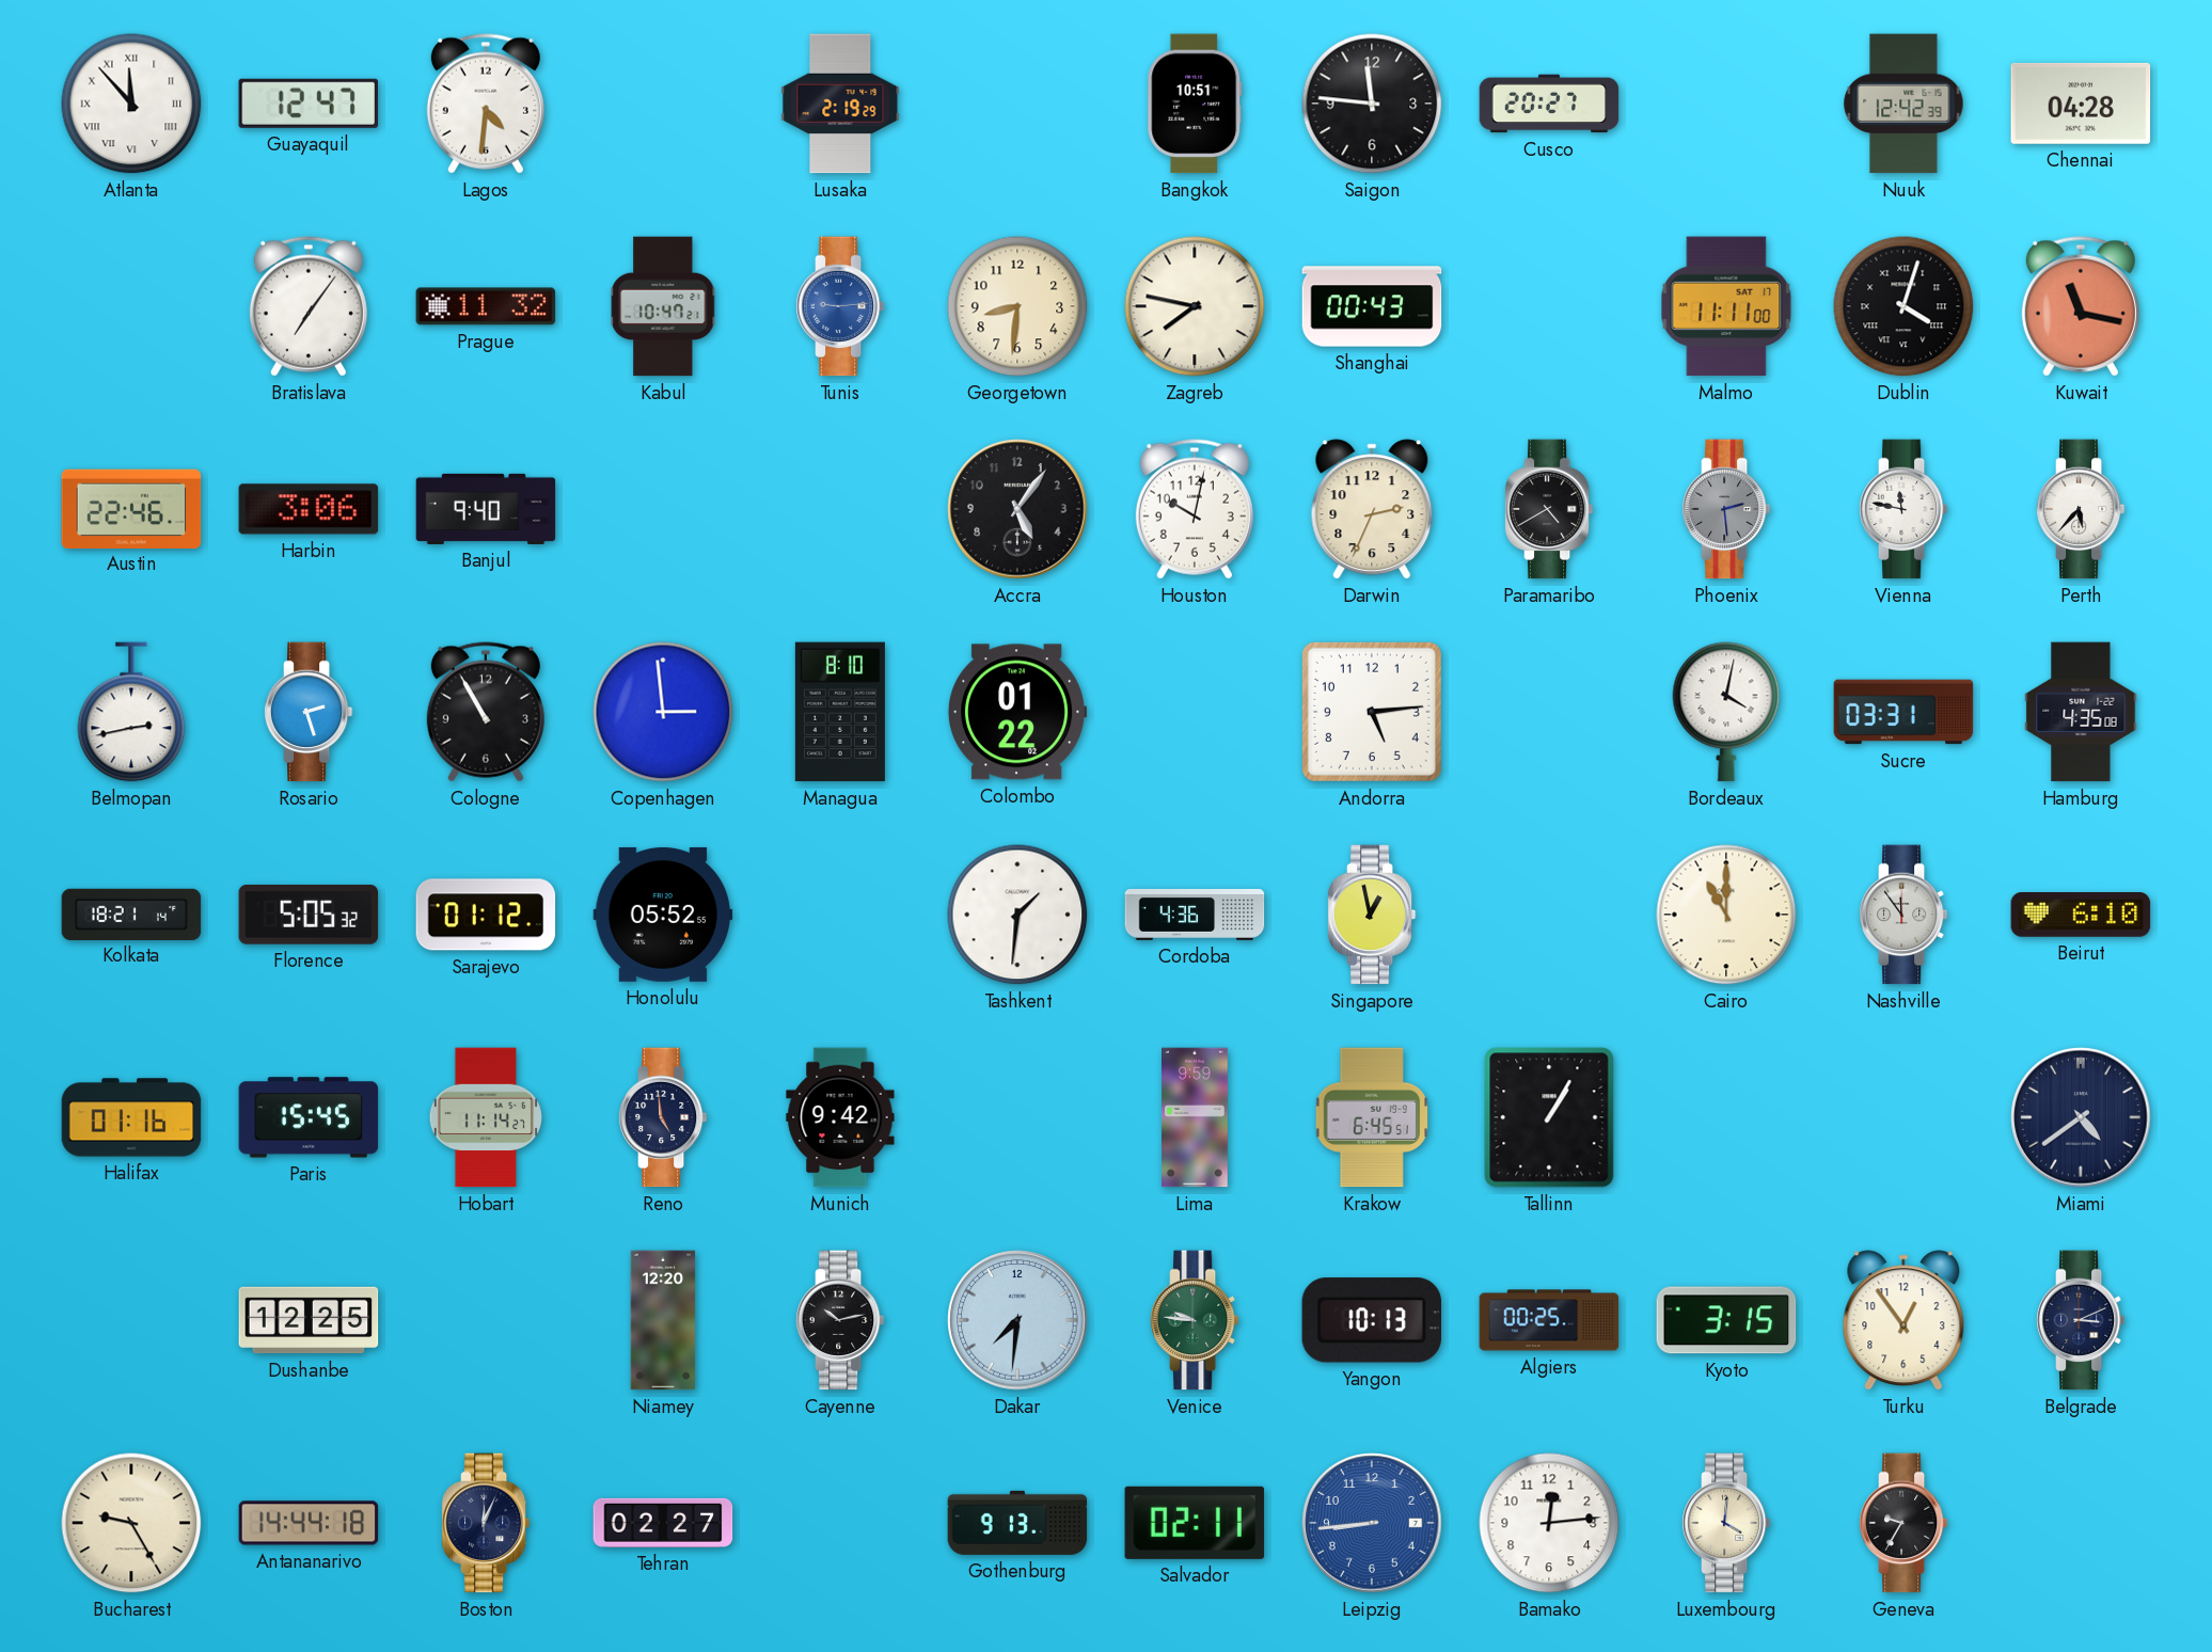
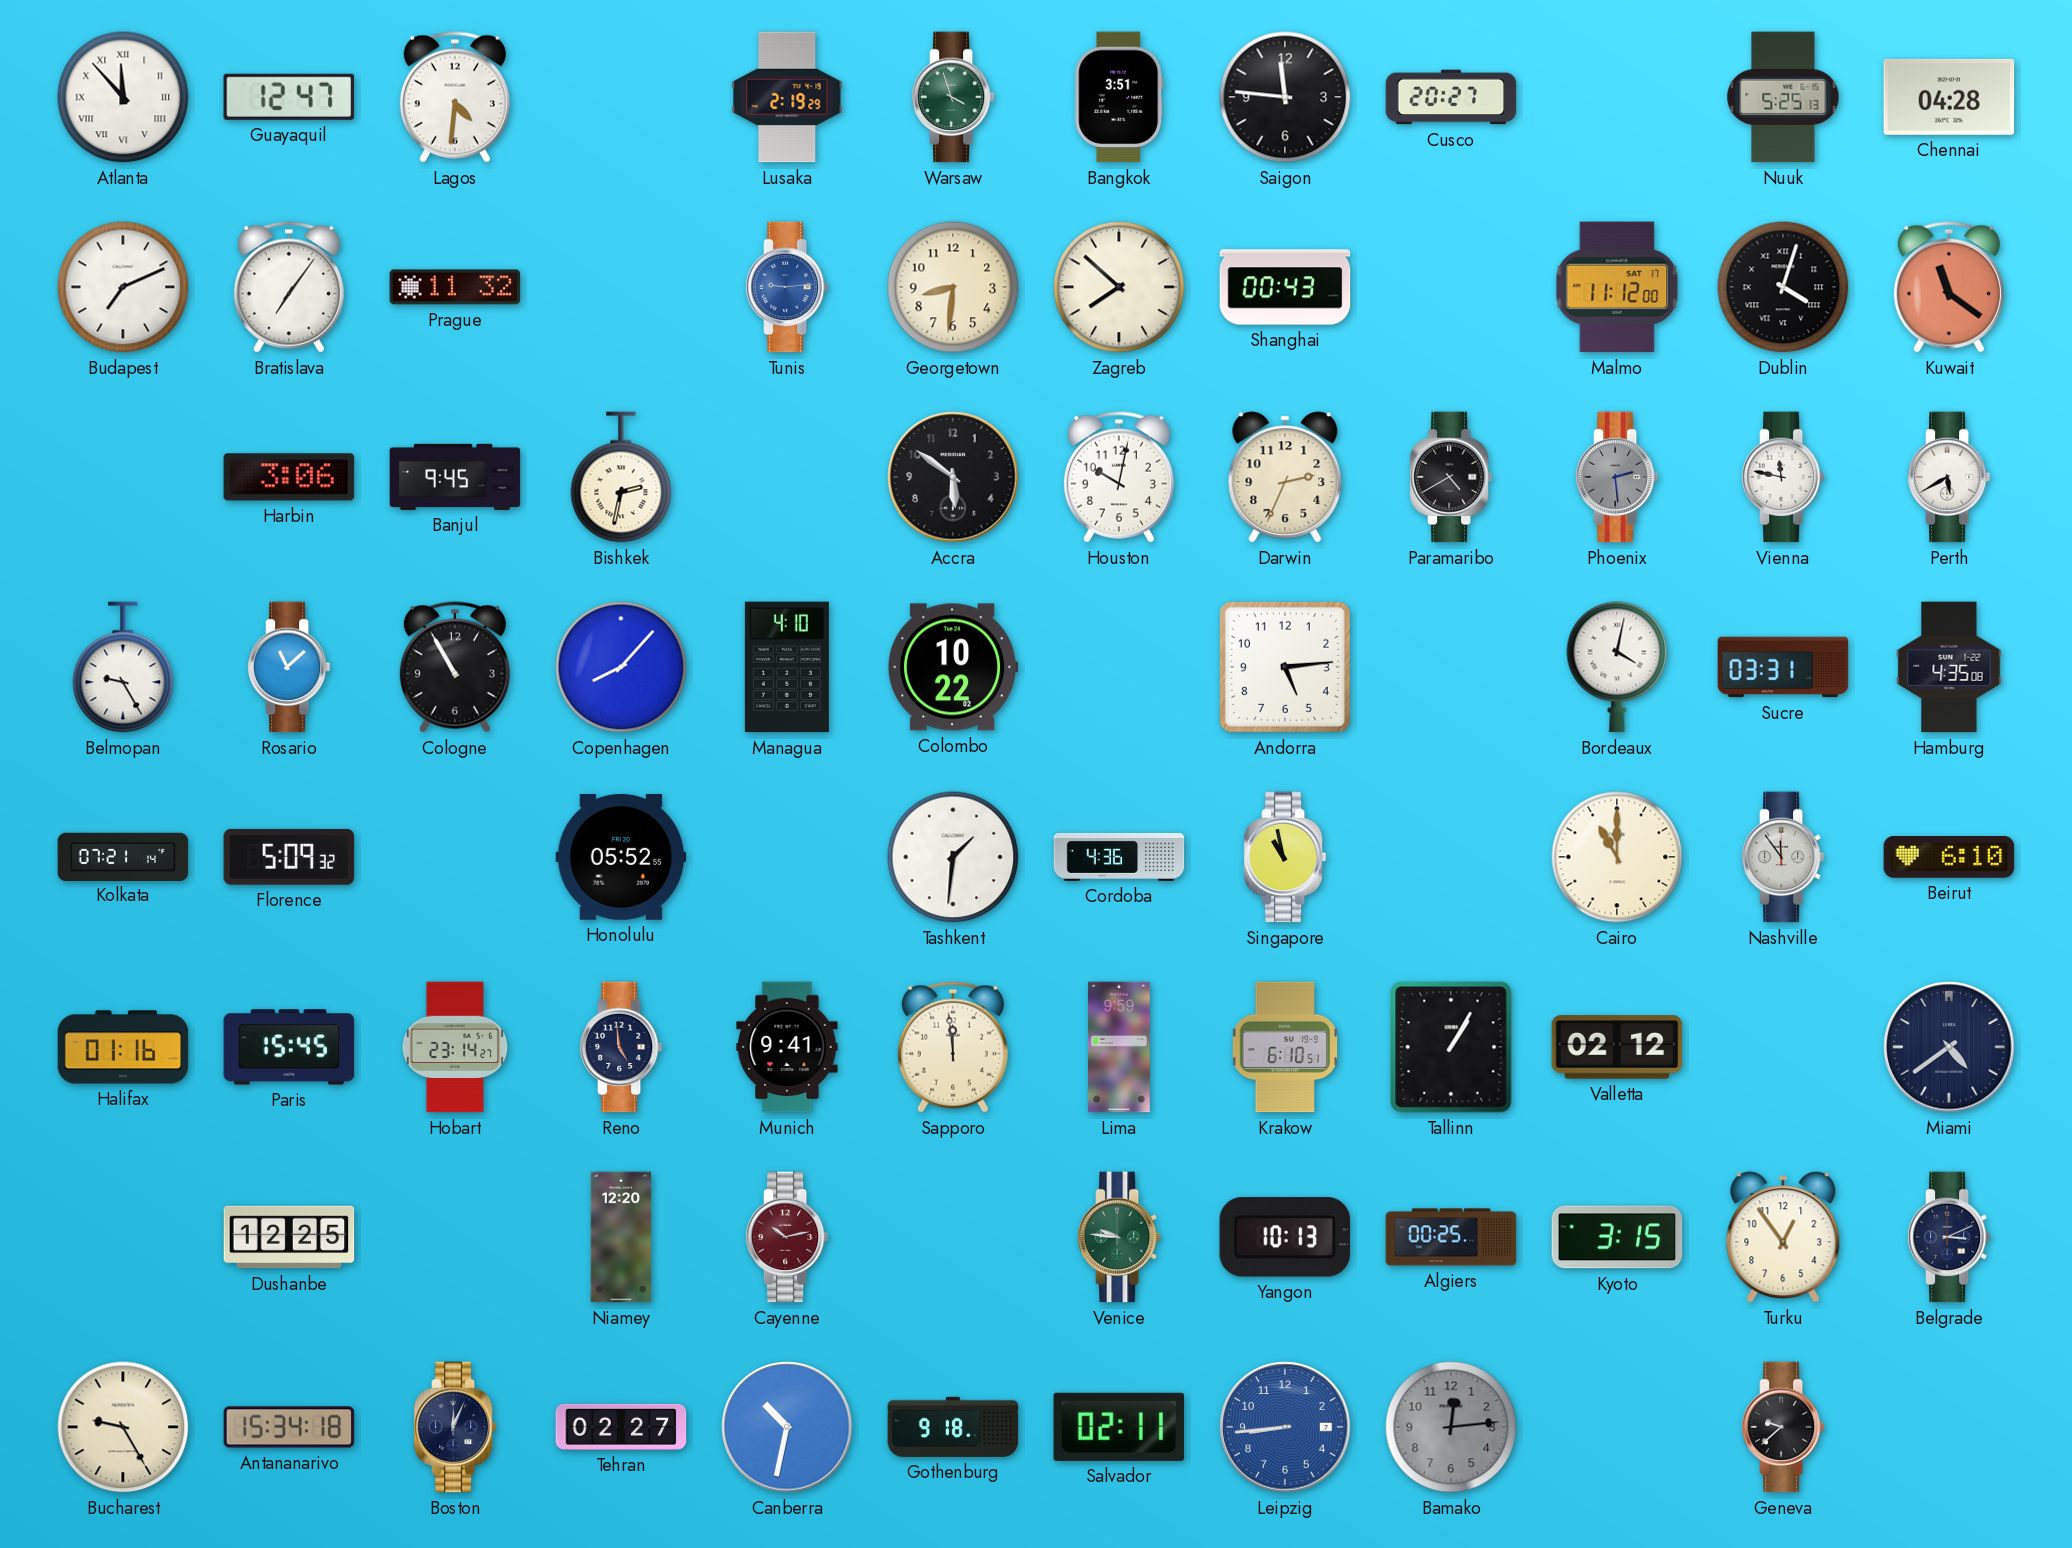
Warsaw: none -> 3:57 (953, 97)
Bangkok: 10:51 -> 3:51 (1119, 97)
Nuuk: 12:42 -> 5:25 (1783, 97)
Budapest: none -> 7:11 (123, 287)
Kabul: 10:47 -> none (663, 306)
Zagreb: 7:47 -> 7:52 (1119, 287)
Malmo: 11:11 -> 11:12 (1617, 287)
Kuwait: 11:17 -> 11:21 (1949, 287)
Austin: 22:46 -> none (131, 508)
Banjul: 9:40 -> 9:45 (455, 477)
Bishkek: none -> 2:32 (621, 477)
Accra: 5:06 -> 5:51 (953, 477)
Perth: 5:37 -> 5:40 (1949, 477)
Belmopan: 2:43 -> 9:25 (123, 667)
Rosario: 2:27 -> 11:08 (289, 667)
Copenhagen: 2:59 -> 8:07 (621, 667)
Managua: 8:10 -> 4:10 (787, 667)
Colombo: 01:22 -> 10:22 (954, 667)
Kolkata: 18:21 -> 07:21 (123, 856)
Florence: 5:05 -> 5:09 (289, 857)
Sarajevo: 01:12 -> none (486, 915)
Singapore: 12:58 -> 10:58 (1285, 857)
Hobart: 11:14 -> 23:14 (455, 1047)
Munich: 9:42 -> 9:41 (787, 1047)
Sapporo: none -> 11:59 (953, 1047)
Krakow: 6:45 -> 6:10 (1285, 1047)
Valletta: none -> 02:12 (1617, 1047)
Cayenne dial: black -> burgundy (787, 1237)
Dakar: 7:31 -> none (1017, 1320)
Antananarivo: 14:44 -> 15:34 (289, 1427)
Canberra: none -> 10:32 (787, 1427)
Gothenburg: 9:13 -> 9:18 (953, 1427)
Bamako dial: white -> grey (1451, 1427)
Luxembourg: 4:01 -> none (1726, 1523)
Geneva: 9:35 -> 9:38 (1783, 1427)
